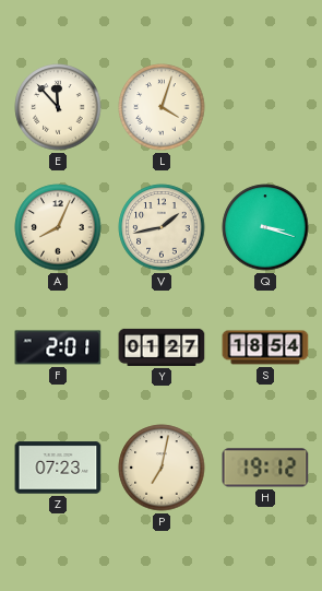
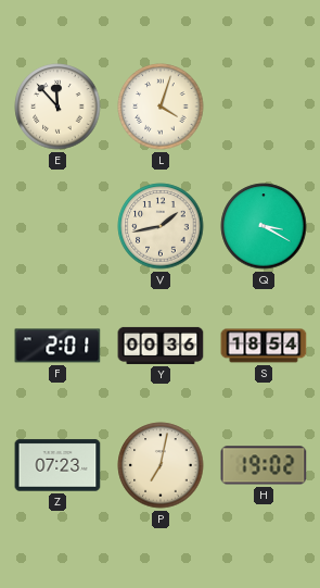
A: 8:04 -> none (58, 227)
Q: 3:18 -> 3:20 (264, 226)
Y: 01:27 -> 00:36 (161, 346)
H: 19:12 -> 19:02 (264, 465)
